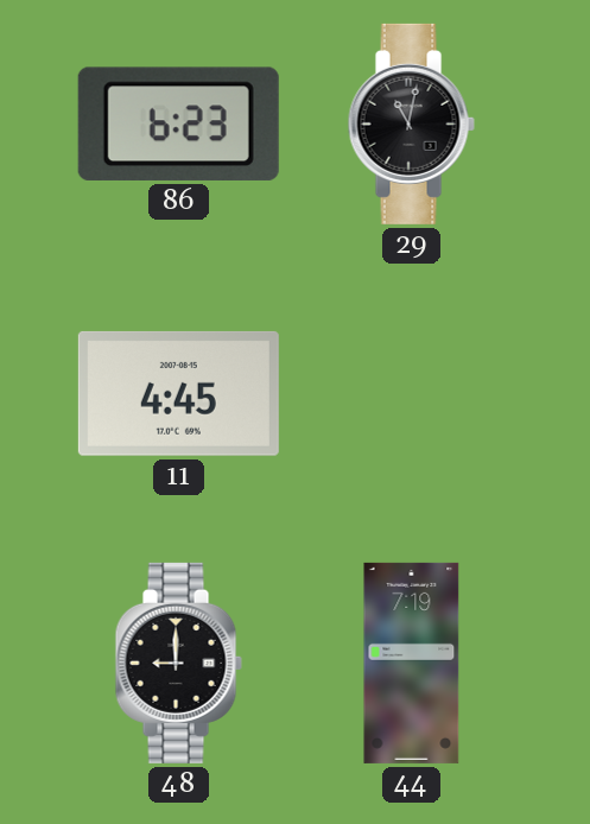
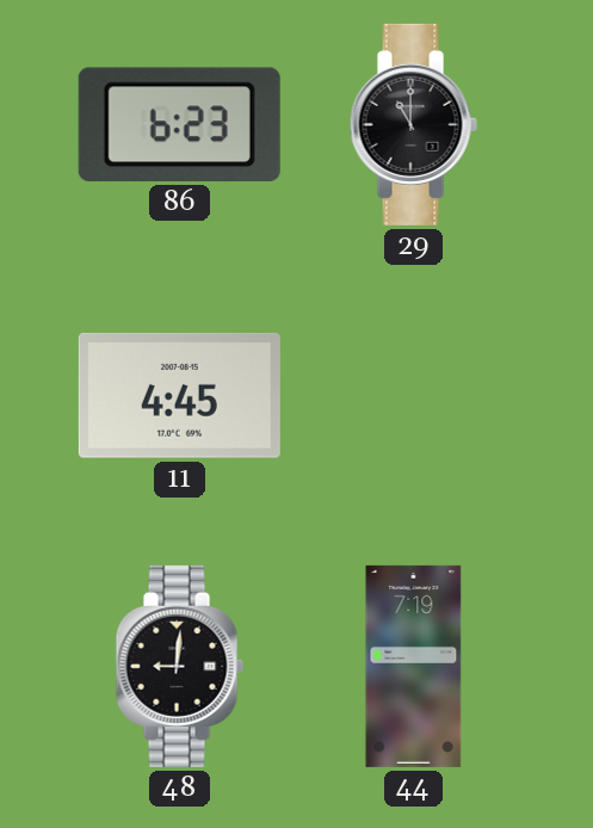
29: 11:02 -> 11:00 (413, 124)
48: 9:00 -> 9:01 (179, 666)
